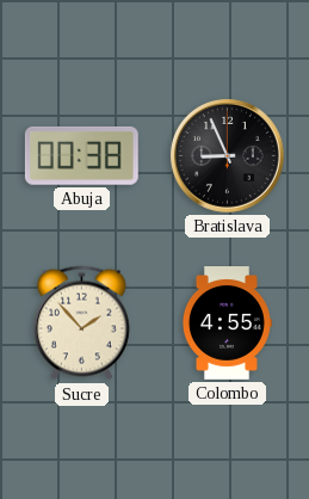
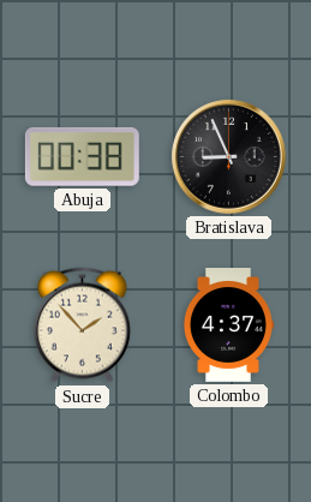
Colombo: 4:55 -> 4:37 (228, 325)
